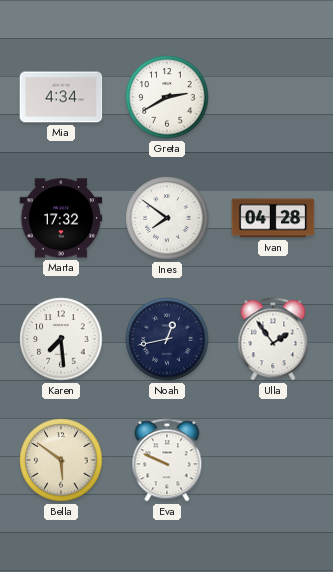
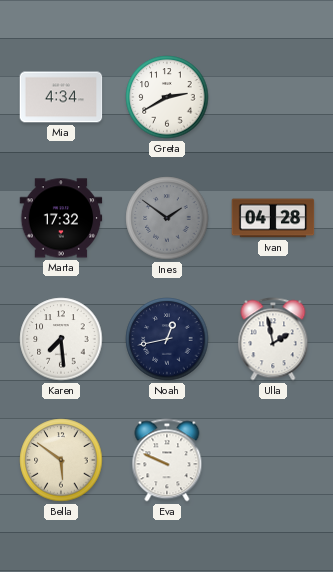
Ines: 7:51 -> 1:51 (167, 218)
Ines dial: white -> grey (167, 218)
Ulla: 1:54 -> 1:58 (273, 339)
